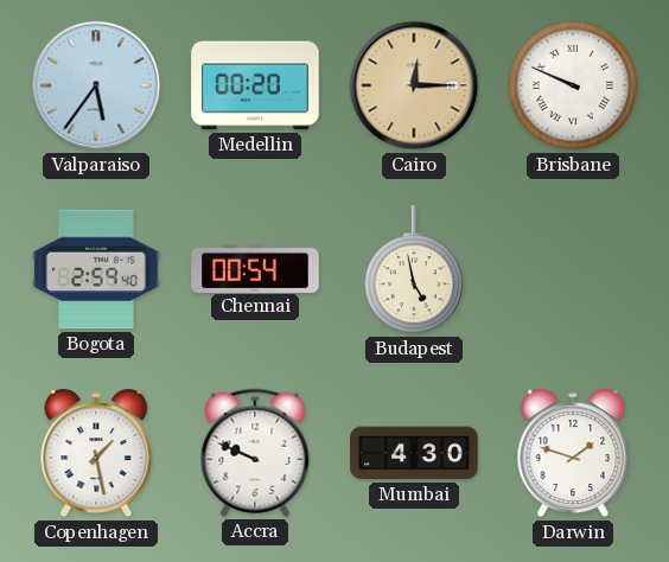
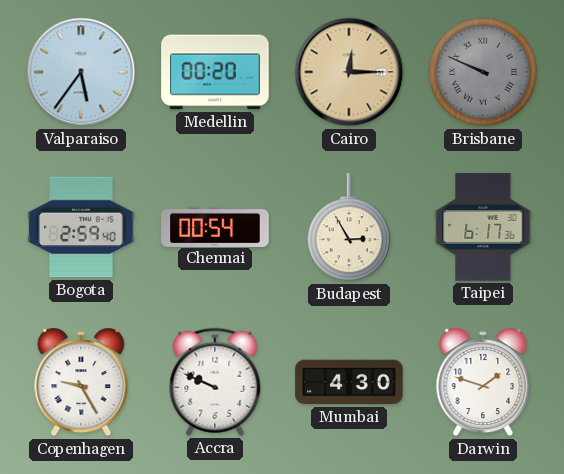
Brisbane dial: white -> grey (483, 72)
Budapest: 4:58 -> 2:55 (348, 228)
Taipei: none -> 6:17 (483, 227)
Copenhagen: 1:28 -> 9:25 (81, 382)
